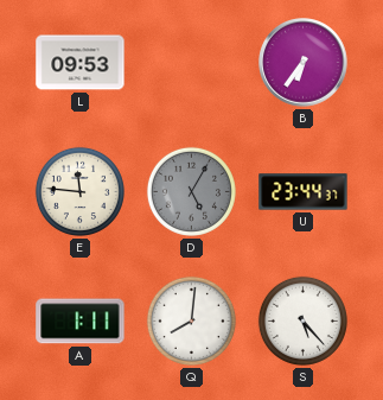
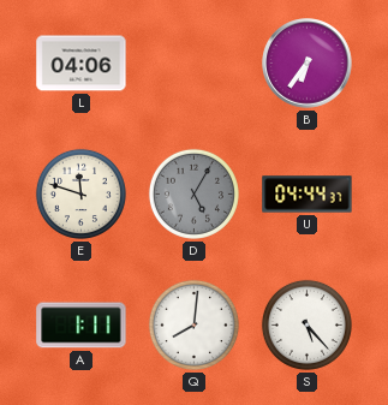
L: 09:53 -> 04:06 (82, 64)
E: 11:46 -> 11:48 (80, 193)
U: 23:44 -> 04:44 (308, 195)
